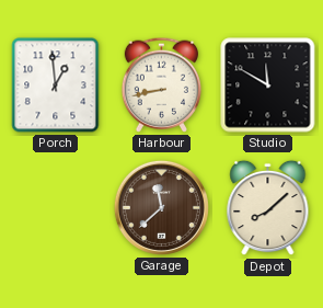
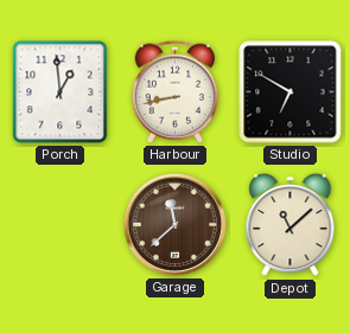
Studio: 11:50 -> 6:50 (291, 92)
Depot: 8:08 -> 11:08 (291, 225)
